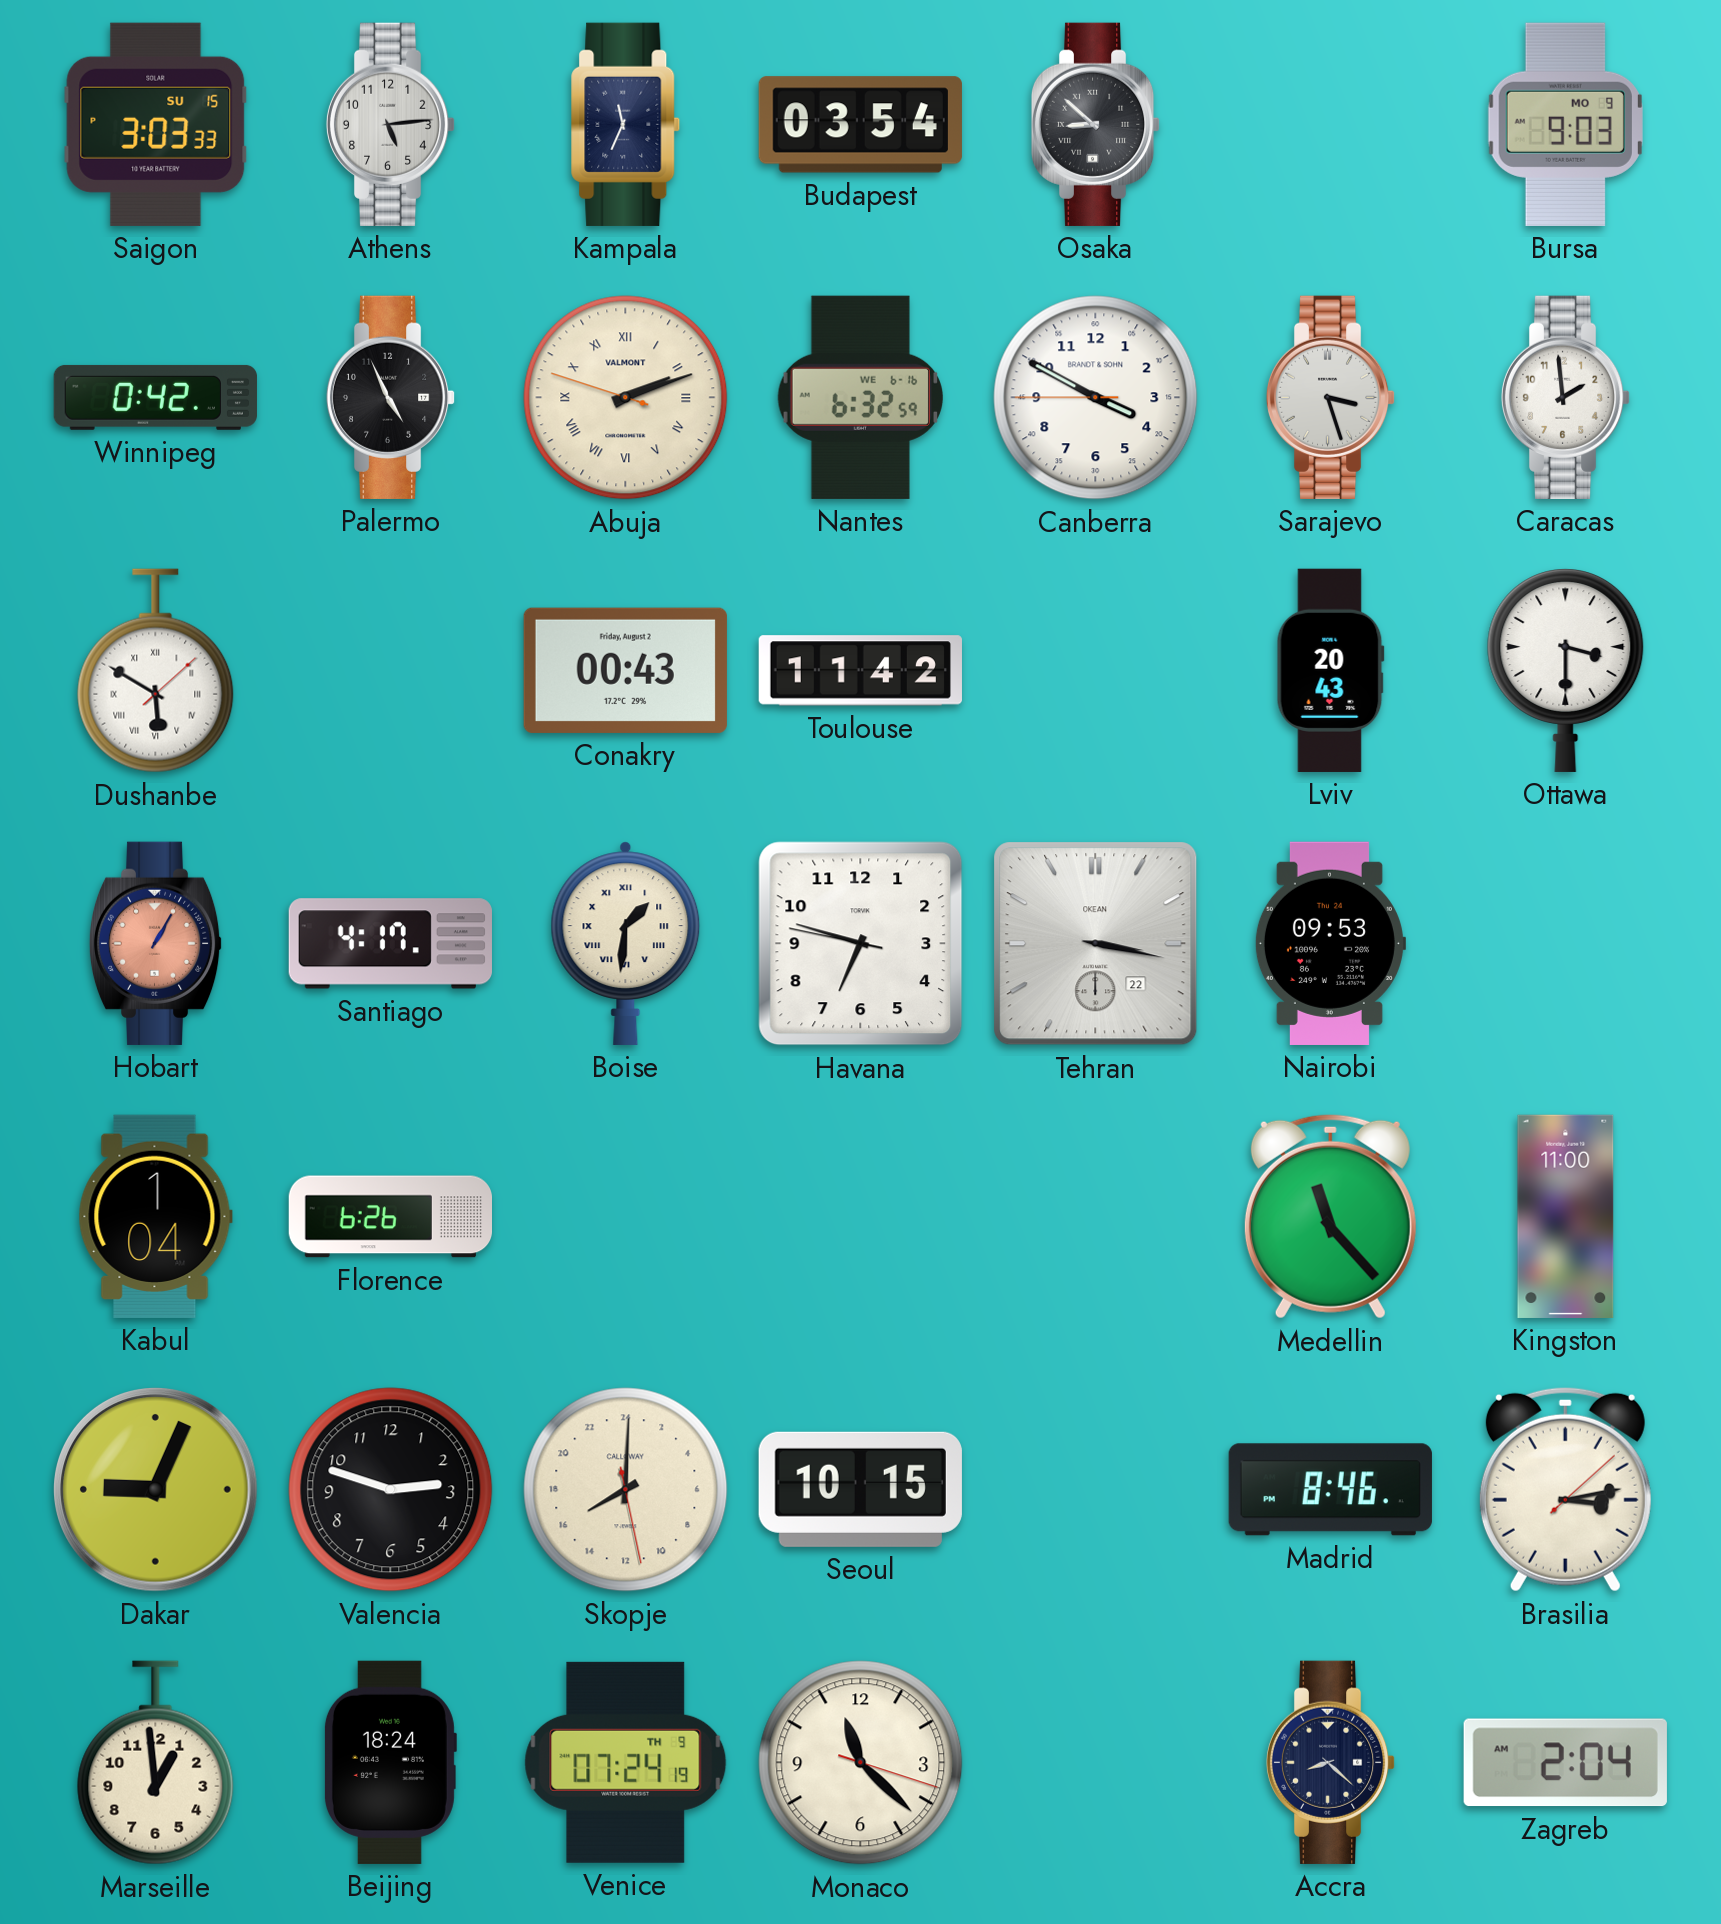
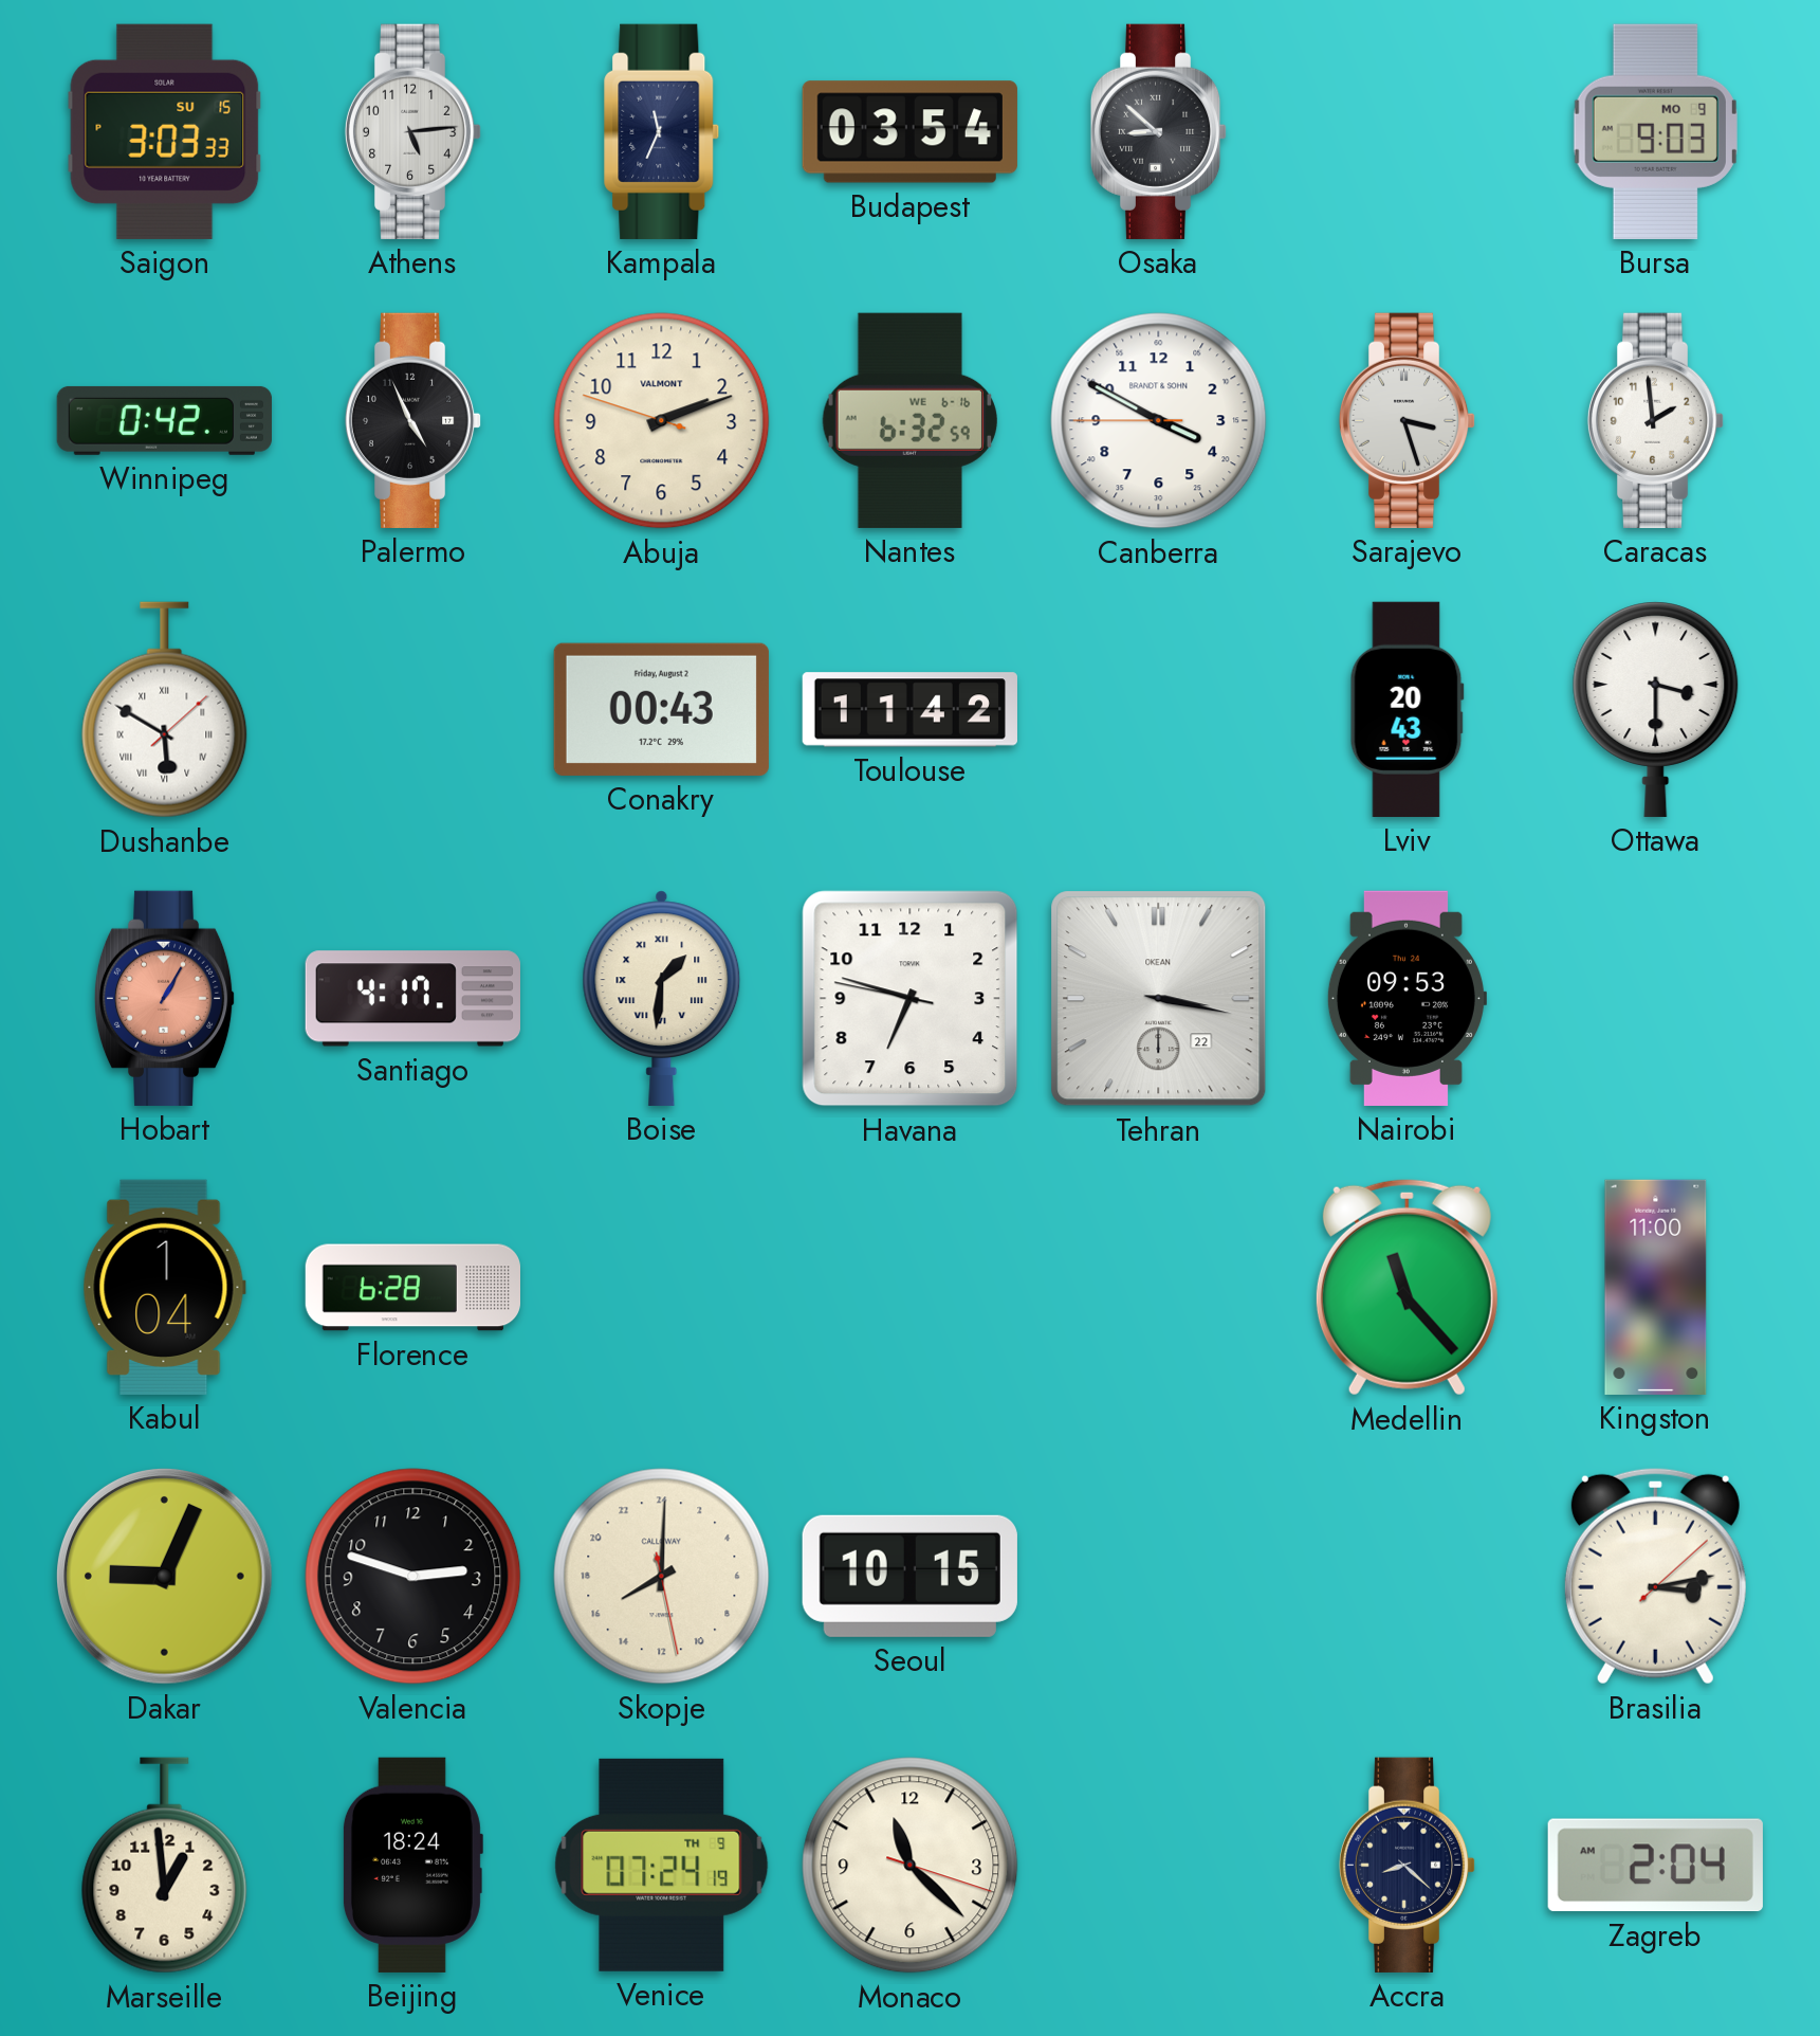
Abuja numerals: Roman -> Arabic (662, 421)
Florence: 6:26 -> 6:28 (412, 1288)
Madrid: 8:46 -> none (1330, 1490)
